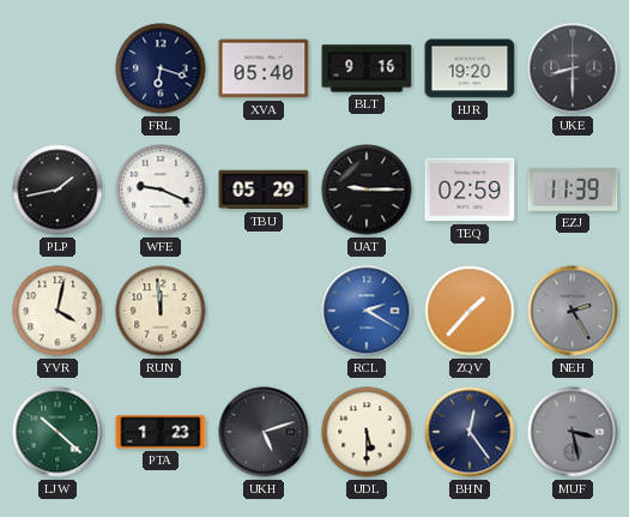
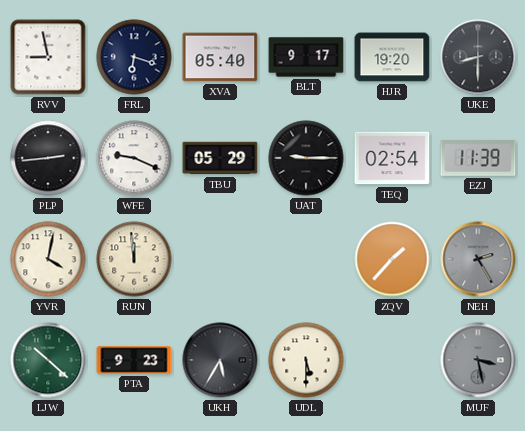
RVV: none -> 8:58 (48, 57)
BLT: 9:16 -> 9:17 (306, 57)
PLP: 1:43 -> 2:44 (48, 158)
TEQ: 02:59 -> 02:54 (392, 158)
RCL: 2:20 -> none (367, 311)
PTA: 1:23 -> 9:23 (134, 360)
UKH: 5:12 -> 5:35 (220, 360)
BHN: 12:24 -> none (470, 432)
